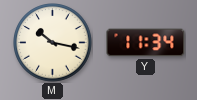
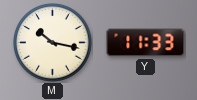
Y: 11:34 -> 11:33 (146, 43)
